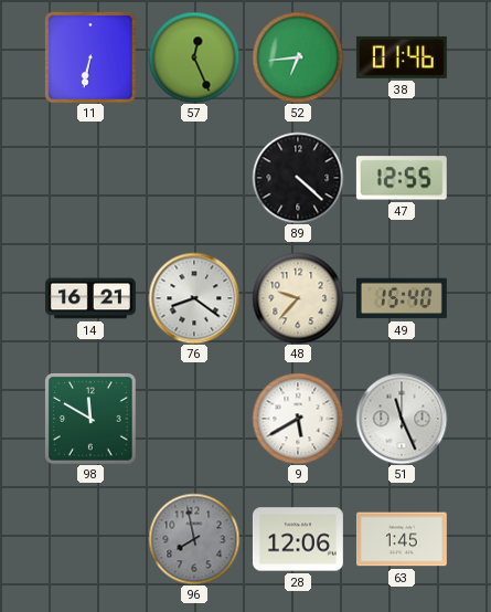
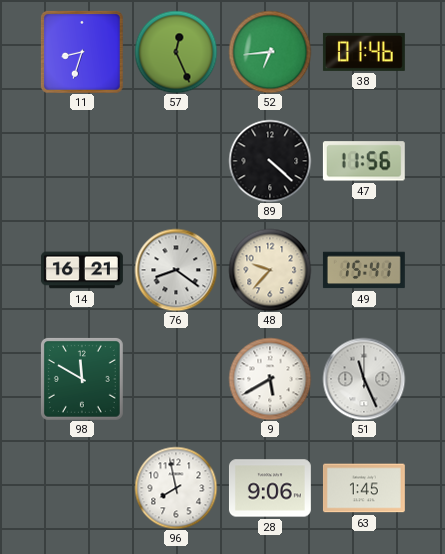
11: 6:32 -> 8:33 (82, 52)
47: 12:55 -> 11:56 (364, 161)
49: 15:40 -> 15:41 (364, 270)
96 dial: grey -> white (176, 488)
28: 12:06 -> 9:06 (270, 488)
